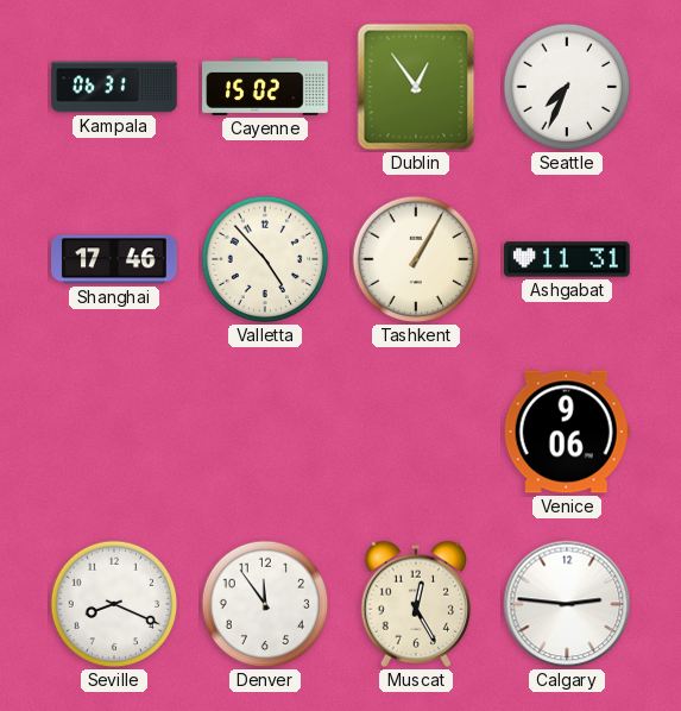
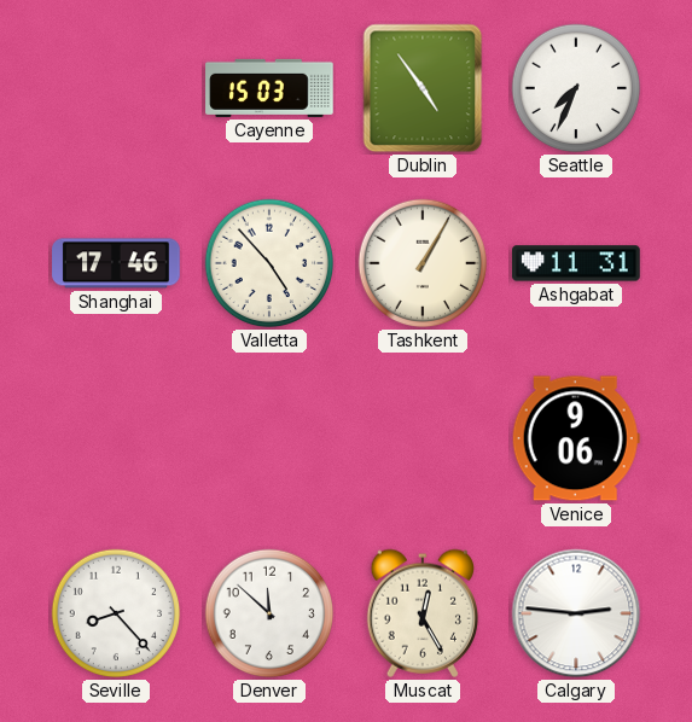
Kampala: 06:31 -> none (114, 87)
Cayenne: 15:02 -> 15:03 (269, 88)
Dublin: 12:54 -> 4:54 (423, 88)
Seville: 8:19 -> 8:23 (116, 613)
Denver: 11:54 -> 11:52 (269, 613)
